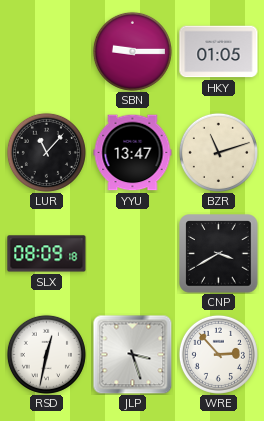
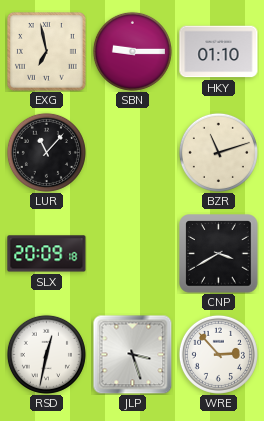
EXG: none -> 6:58 (47, 52)
HKY: 01:05 -> 01:10 (219, 52)
YYU: 13:47 -> none (133, 153)
SLX: 08:09 -> 20:09 (47, 254)
